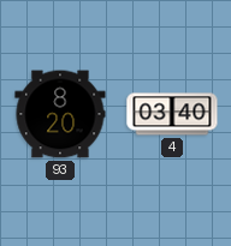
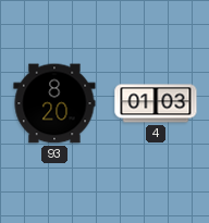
4: 03:40 -> 01:03 (156, 103)
